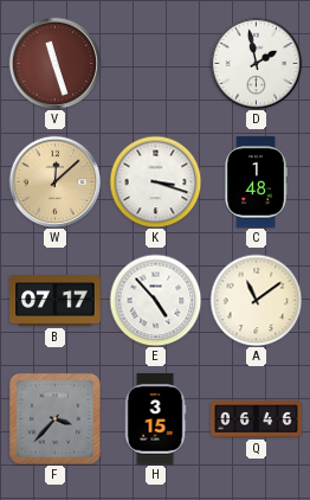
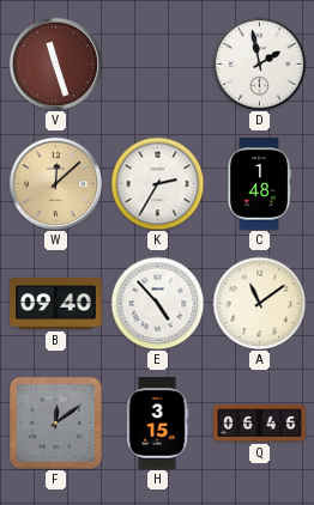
K: 3:18 -> 2:35 (157, 183)
B: 07:17 -> 09:40 (56, 304)
F: 3:37 -> 12:09 (56, 424)
